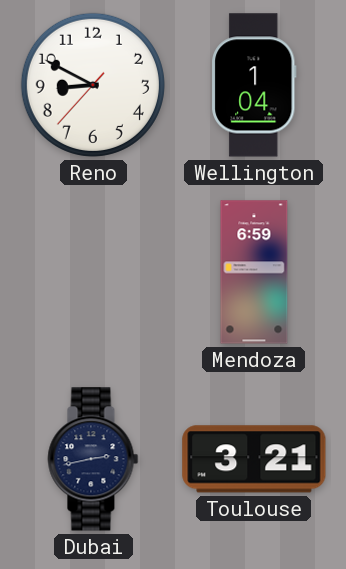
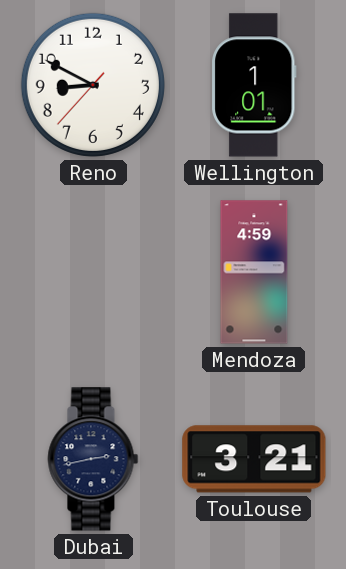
Wellington: 1:04 -> 1:01 (254, 85)
Mendoza: 6:59 -> 4:59 (254, 272)
